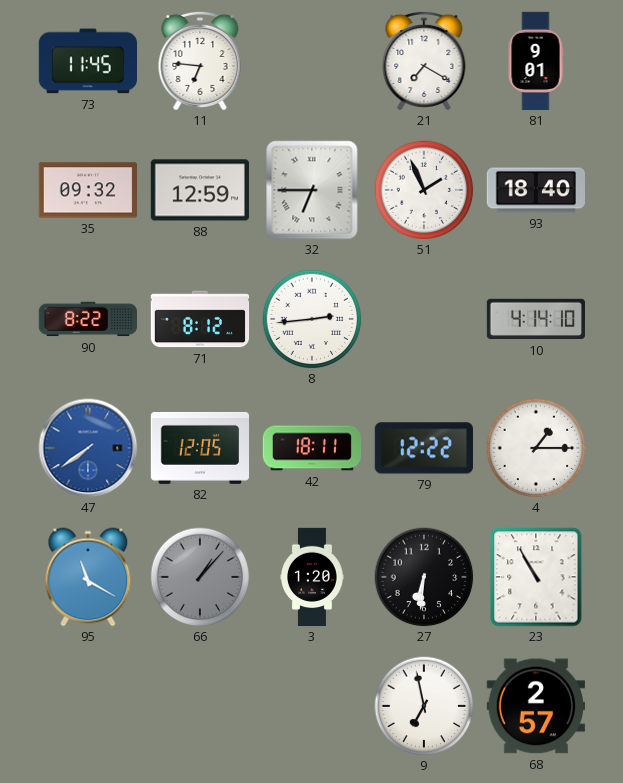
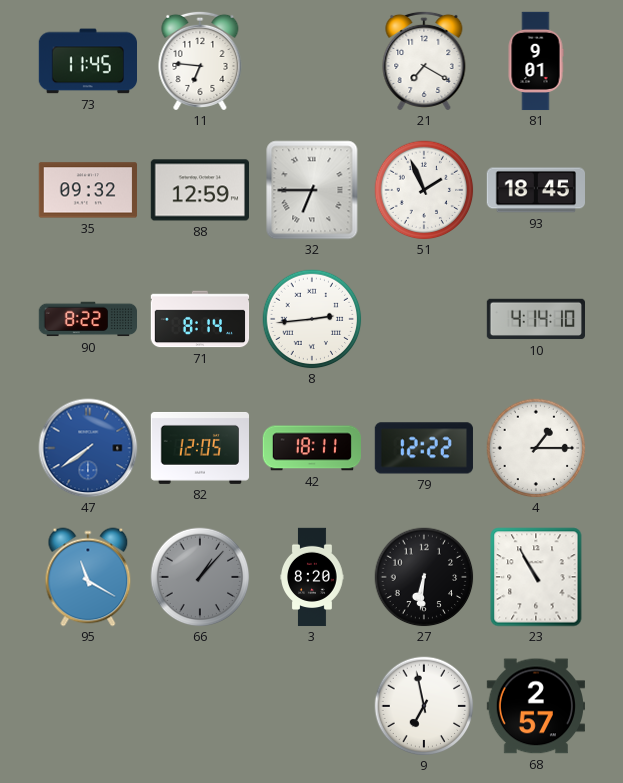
93: 18:40 -> 18:45 (535, 190)
71: 8:12 -> 8:14 (200, 319)
3: 1:20 -> 8:20 (313, 577)
